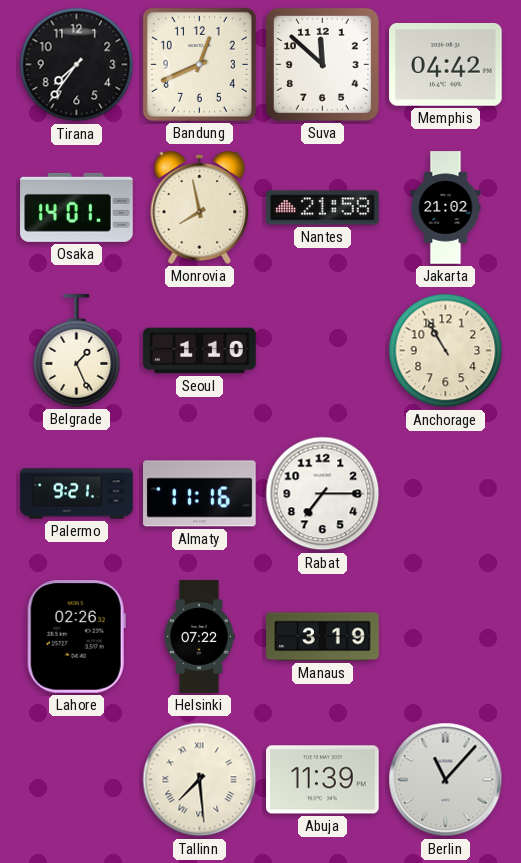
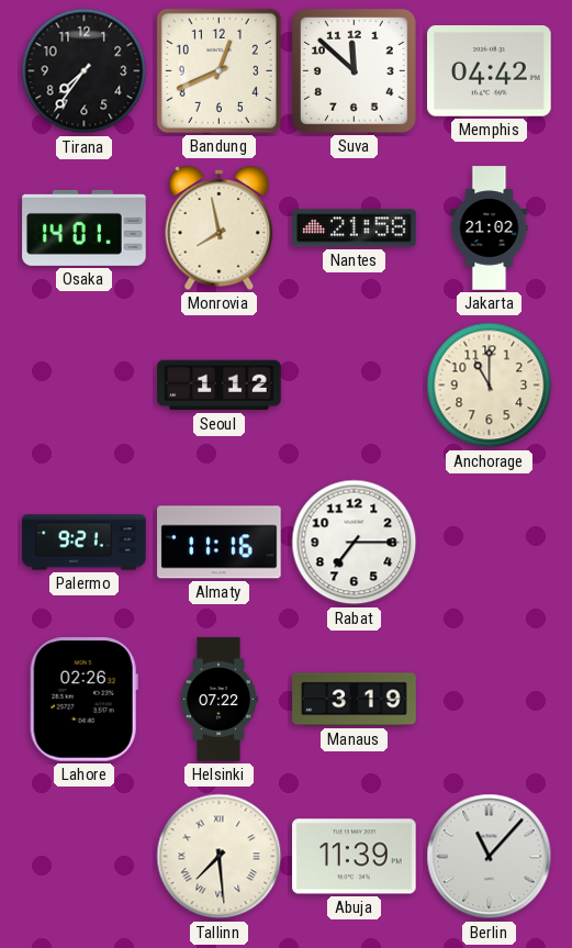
Belgrade: 1:26 -> none (77, 351)
Seoul: 1:10 -> 1:12 (220, 386)
Anchorage: 10:55 -> 11:00 (490, 386)
